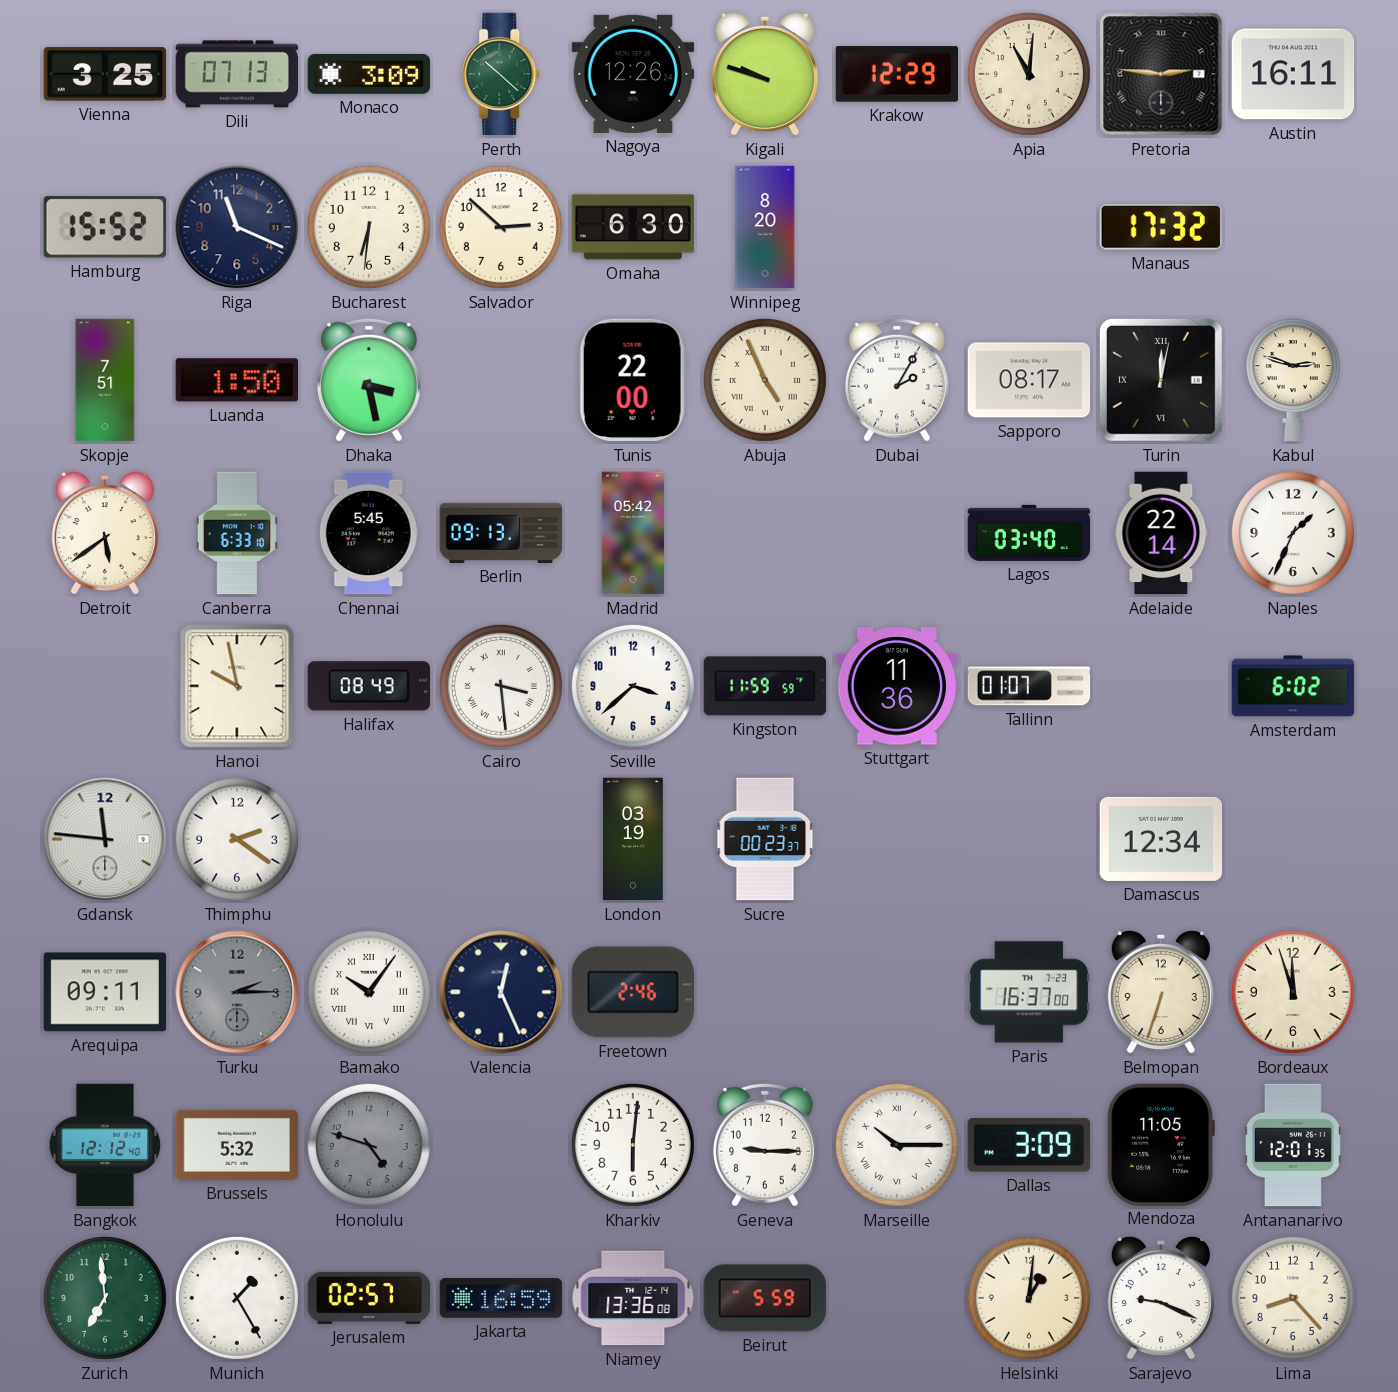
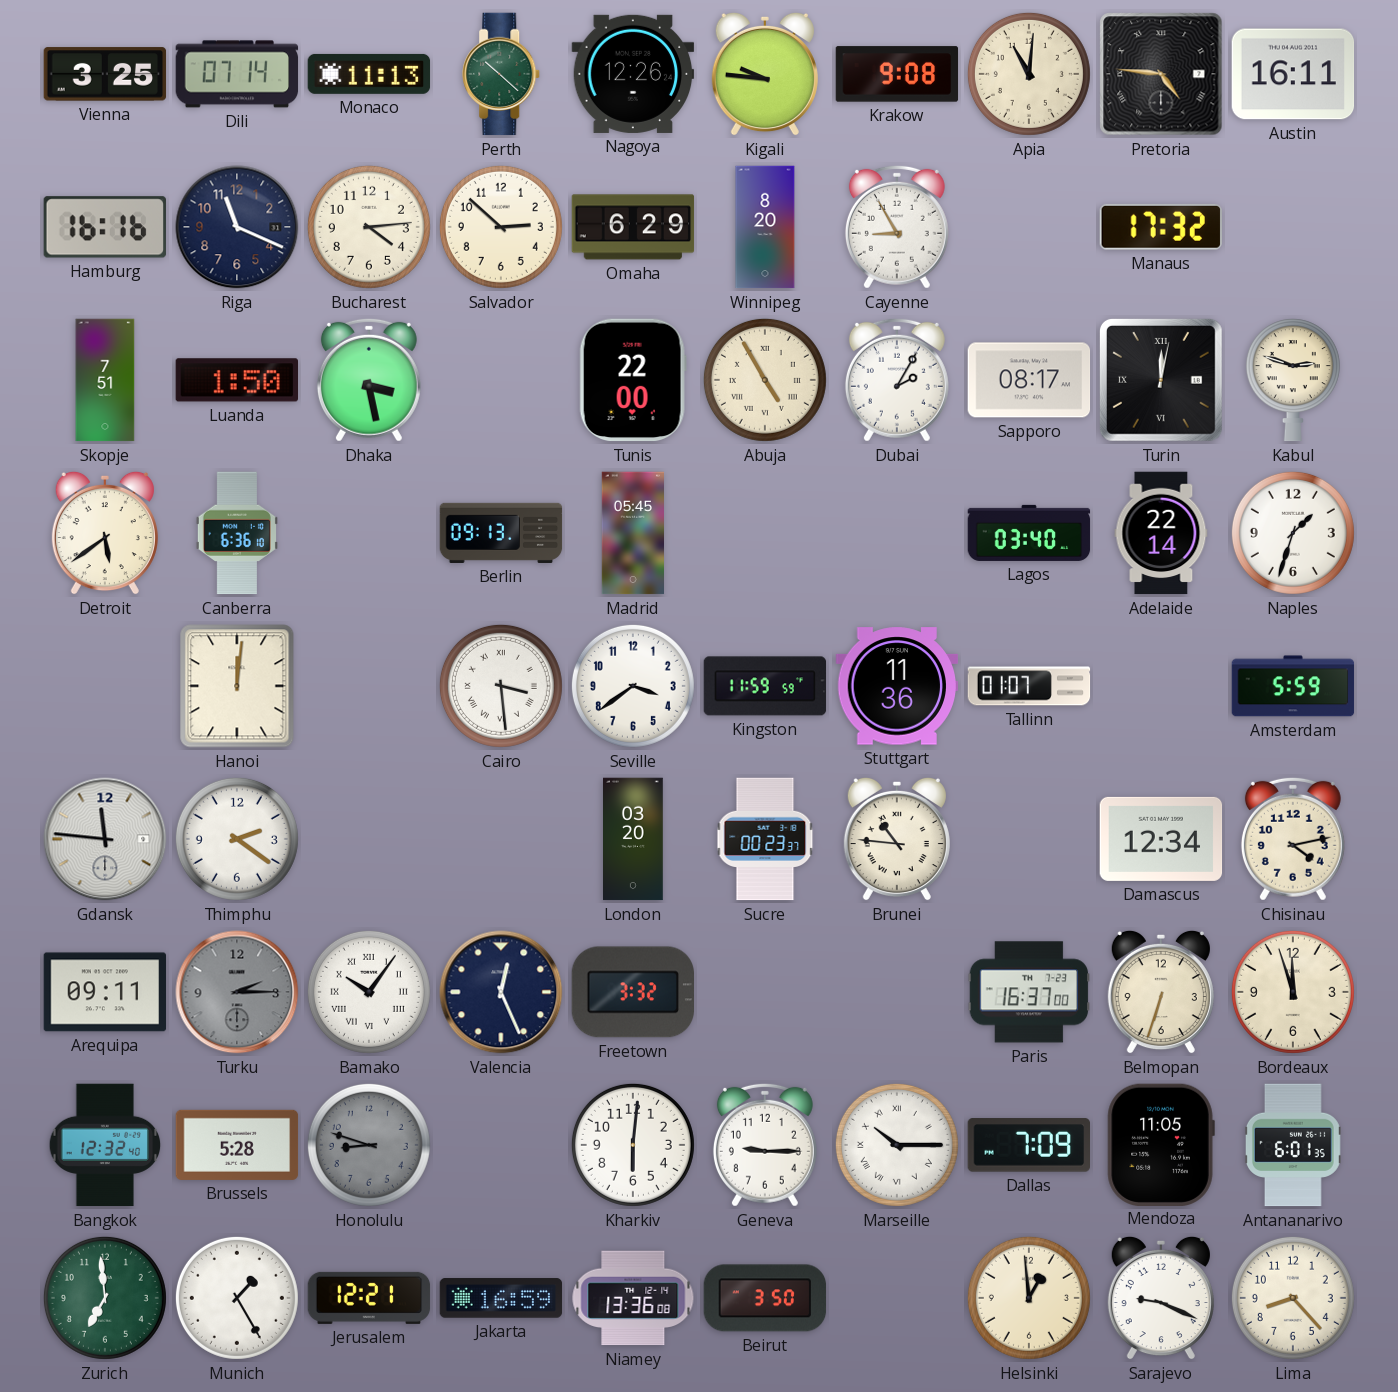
Dili: 07:13 -> 07:14 (237, 74)
Monaco: 3:09 -> 11:13 (369, 74)
Kigali: 9:48 -> 9:46 (765, 74)
Krakow: 12:29 -> 9:08 (897, 74)
Pretoria: 2:46 -> 4:46 (1161, 74)
Hamburg: 15:52 -> 16:16 (105, 227)
Bucharest: 6:31 -> 4:14 (369, 227)
Omaha: 6:30 -> 6:29 (633, 227)
Cayenne: none -> 8:55 (897, 227)
Abuja: 4:56 -> 4:55 (765, 380)
Canberra: 6:33 -> 6:36 (237, 533)
Chennai: 5:45 -> none (369, 533)
Madrid: 05:42 -> 05:45 (632, 533)
Naples: 1:34 -> 1:33 (1293, 533)
Hanoi: 9:58 -> 12:01 (237, 686)
Halifax: 08:49 -> none (369, 686)
Seville: 3:38 -> 3:39 (633, 686)
Amsterdam: 6:02 -> 5:59 (1293, 686)
London: 03:19 -> 03:20 (633, 839)
Brunei: none -> 10:46 (897, 839)
Chisinau: none -> 4:13 (1293, 839)
Freetown: 2:46 -> 3:32 (632, 992)
Bangkok: 12:12 -> 12:32 (105, 1145)
Brussels: 5:32 -> 5:28 (237, 1145)
Honolulu: 4:48 -> 8:48 (369, 1145)
Dallas: 3:09 -> 7:09 (1028, 1145)
Antananarivo: 12:01 -> 6:01 (1293, 1145)
Jerusalem: 02:57 -> 12:21 (369, 1298)
Beirut: 5:59 -> 3:50 (765, 1298)
Helsinki: 1:01 -> 12:59 (1029, 1298)
